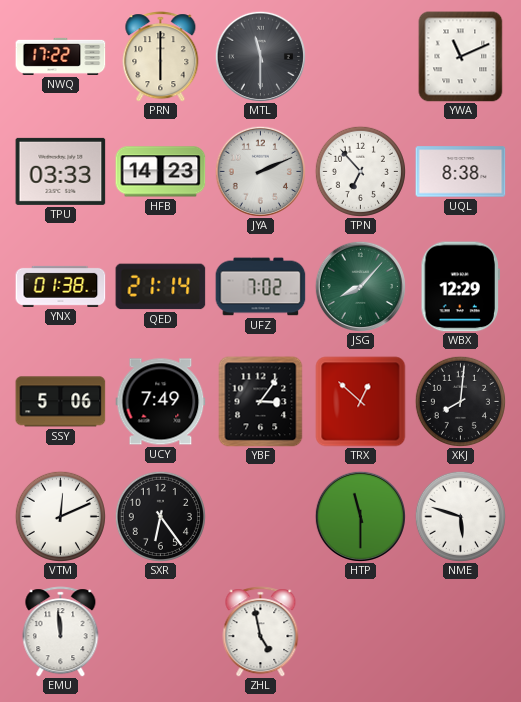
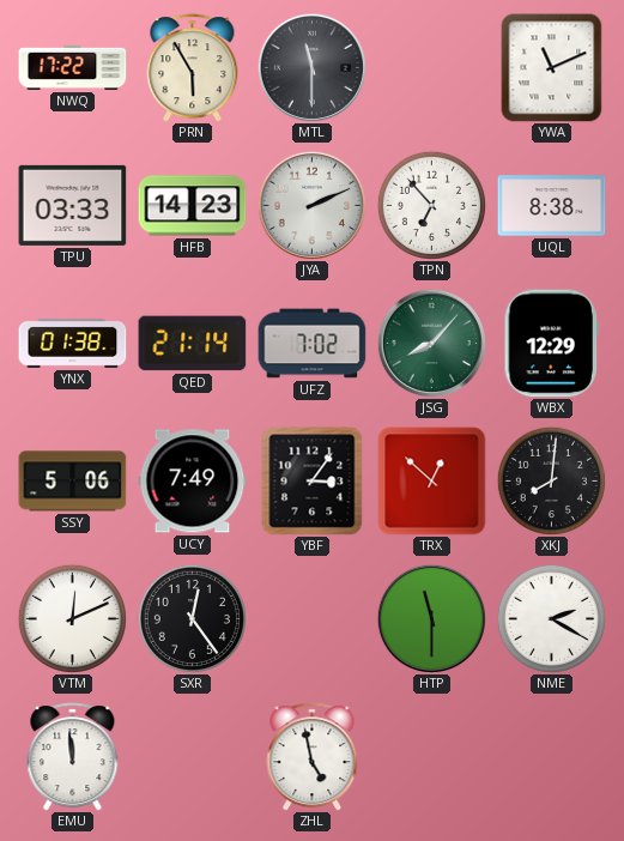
PRN: 6:00 -> 5:55 (193, 68)
SXR: 6:24 -> 12:24 (192, 618)
NME: 5:48 -> 2:20 (551, 618)
